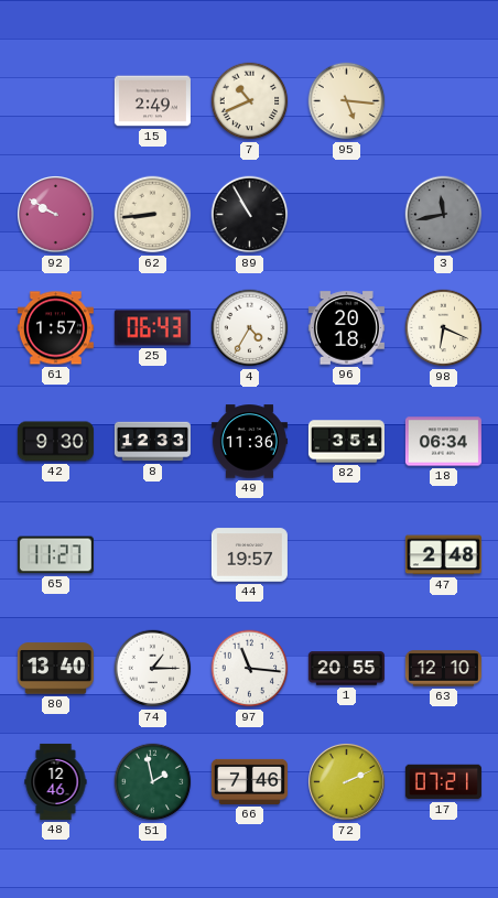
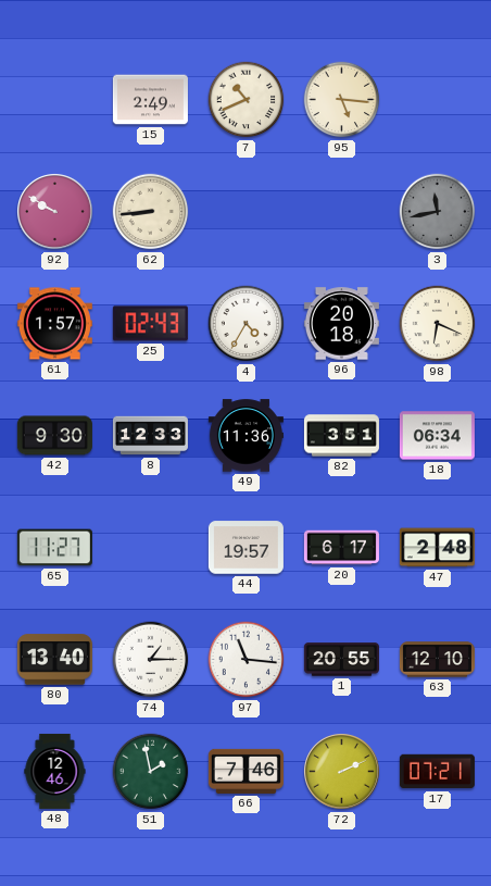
89: 10:55 -> none (250, 215)
25: 06:43 -> 02:43 (150, 324)
20: none -> 6:17 (341, 548)
